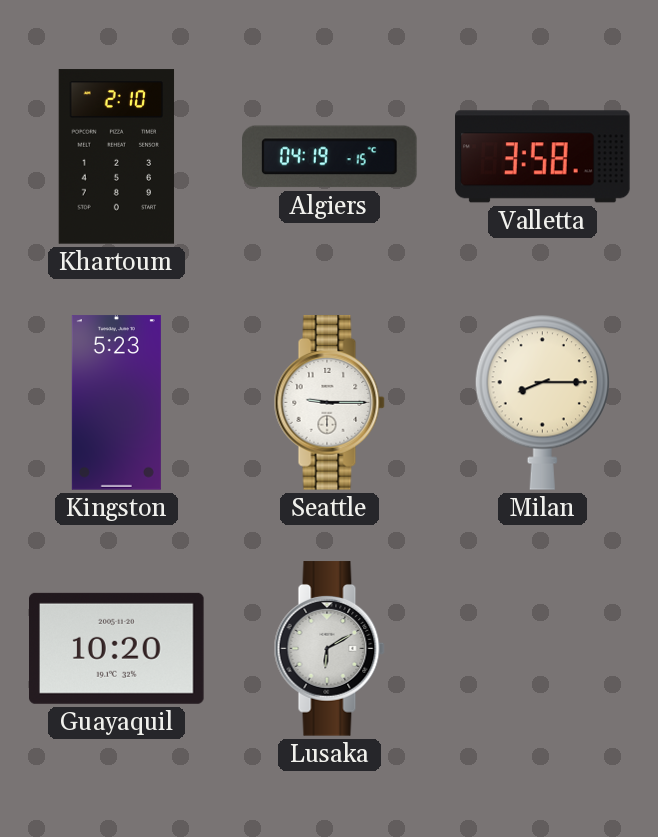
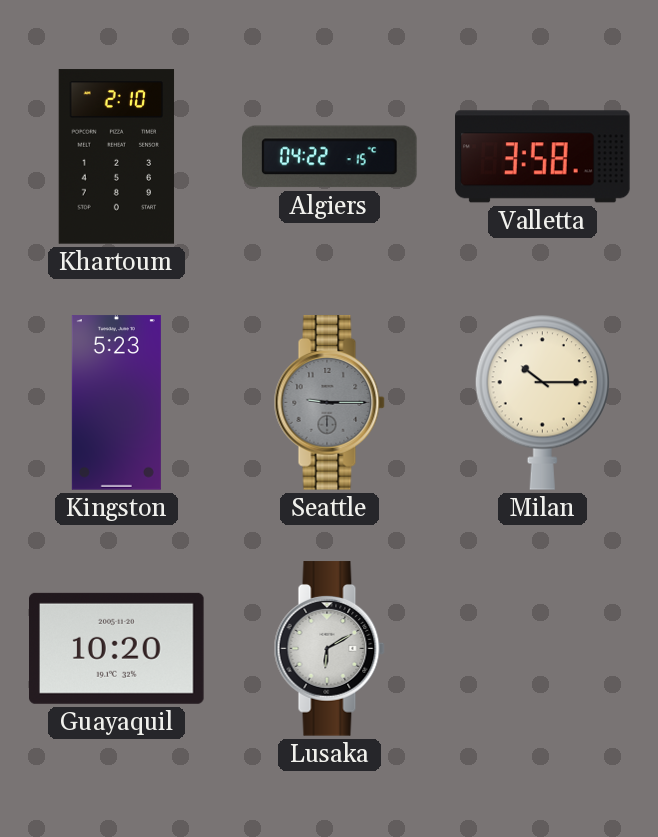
Algiers: 04:19 -> 04:22 (330, 157)
Seattle dial: white -> grey (329, 403)
Milan: 8:15 -> 10:15 (542, 402)
